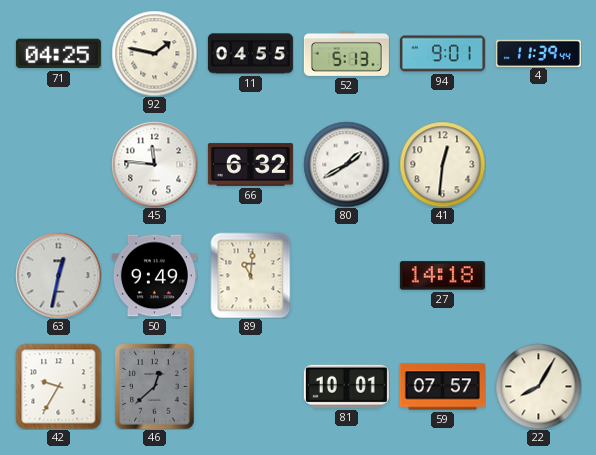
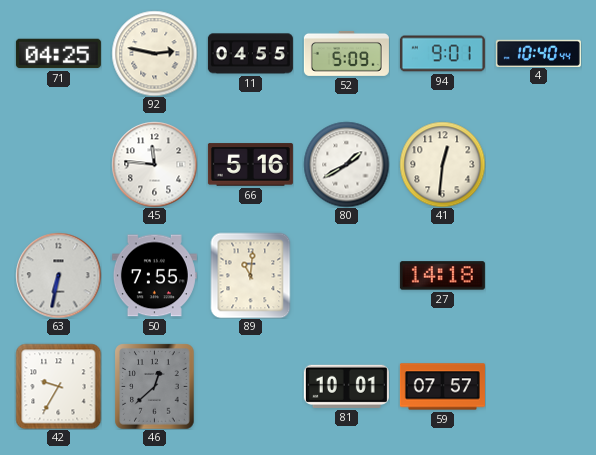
92: 1:47 -> 2:47 (154, 53)
52: 5:13 -> 5:09 (346, 53)
4: 11:39 -> 10:40 (538, 53)
66: 6:32 -> 5:16 (250, 165)
63: 12:32 -> 6:32 (58, 275)
50: 9:49 -> 7:55 (154, 276)
22: 8:05 -> none (538, 386)
